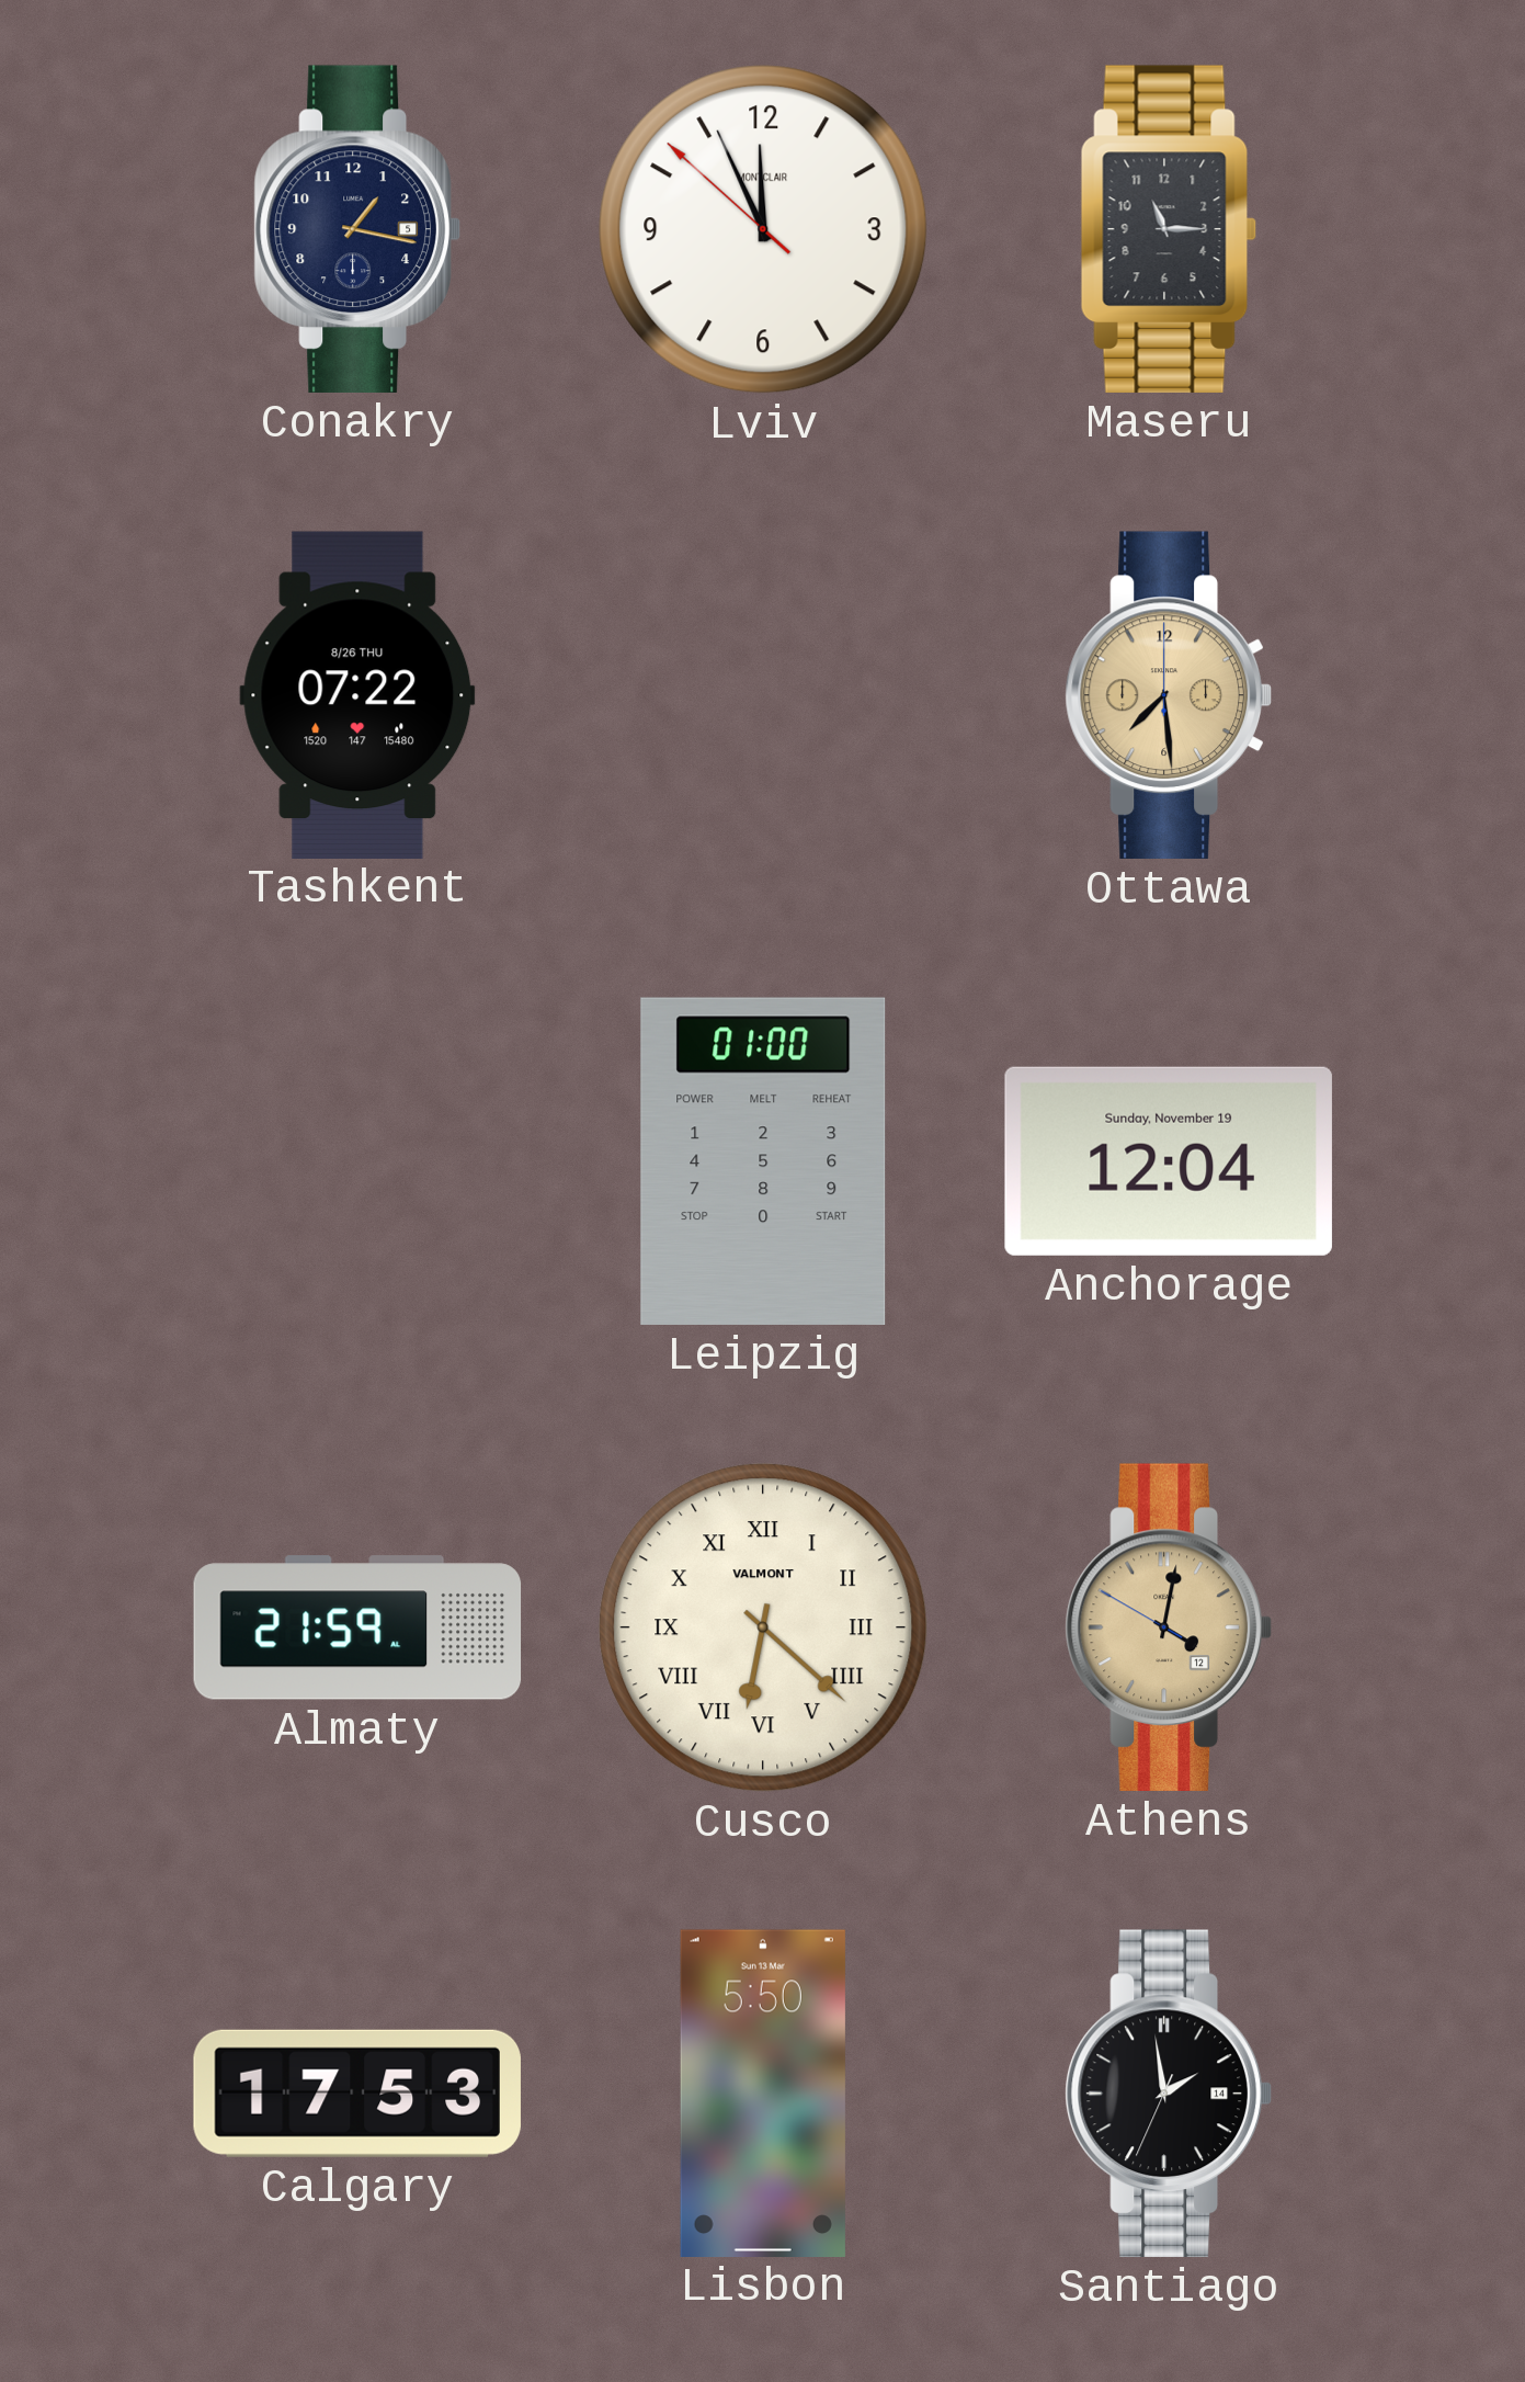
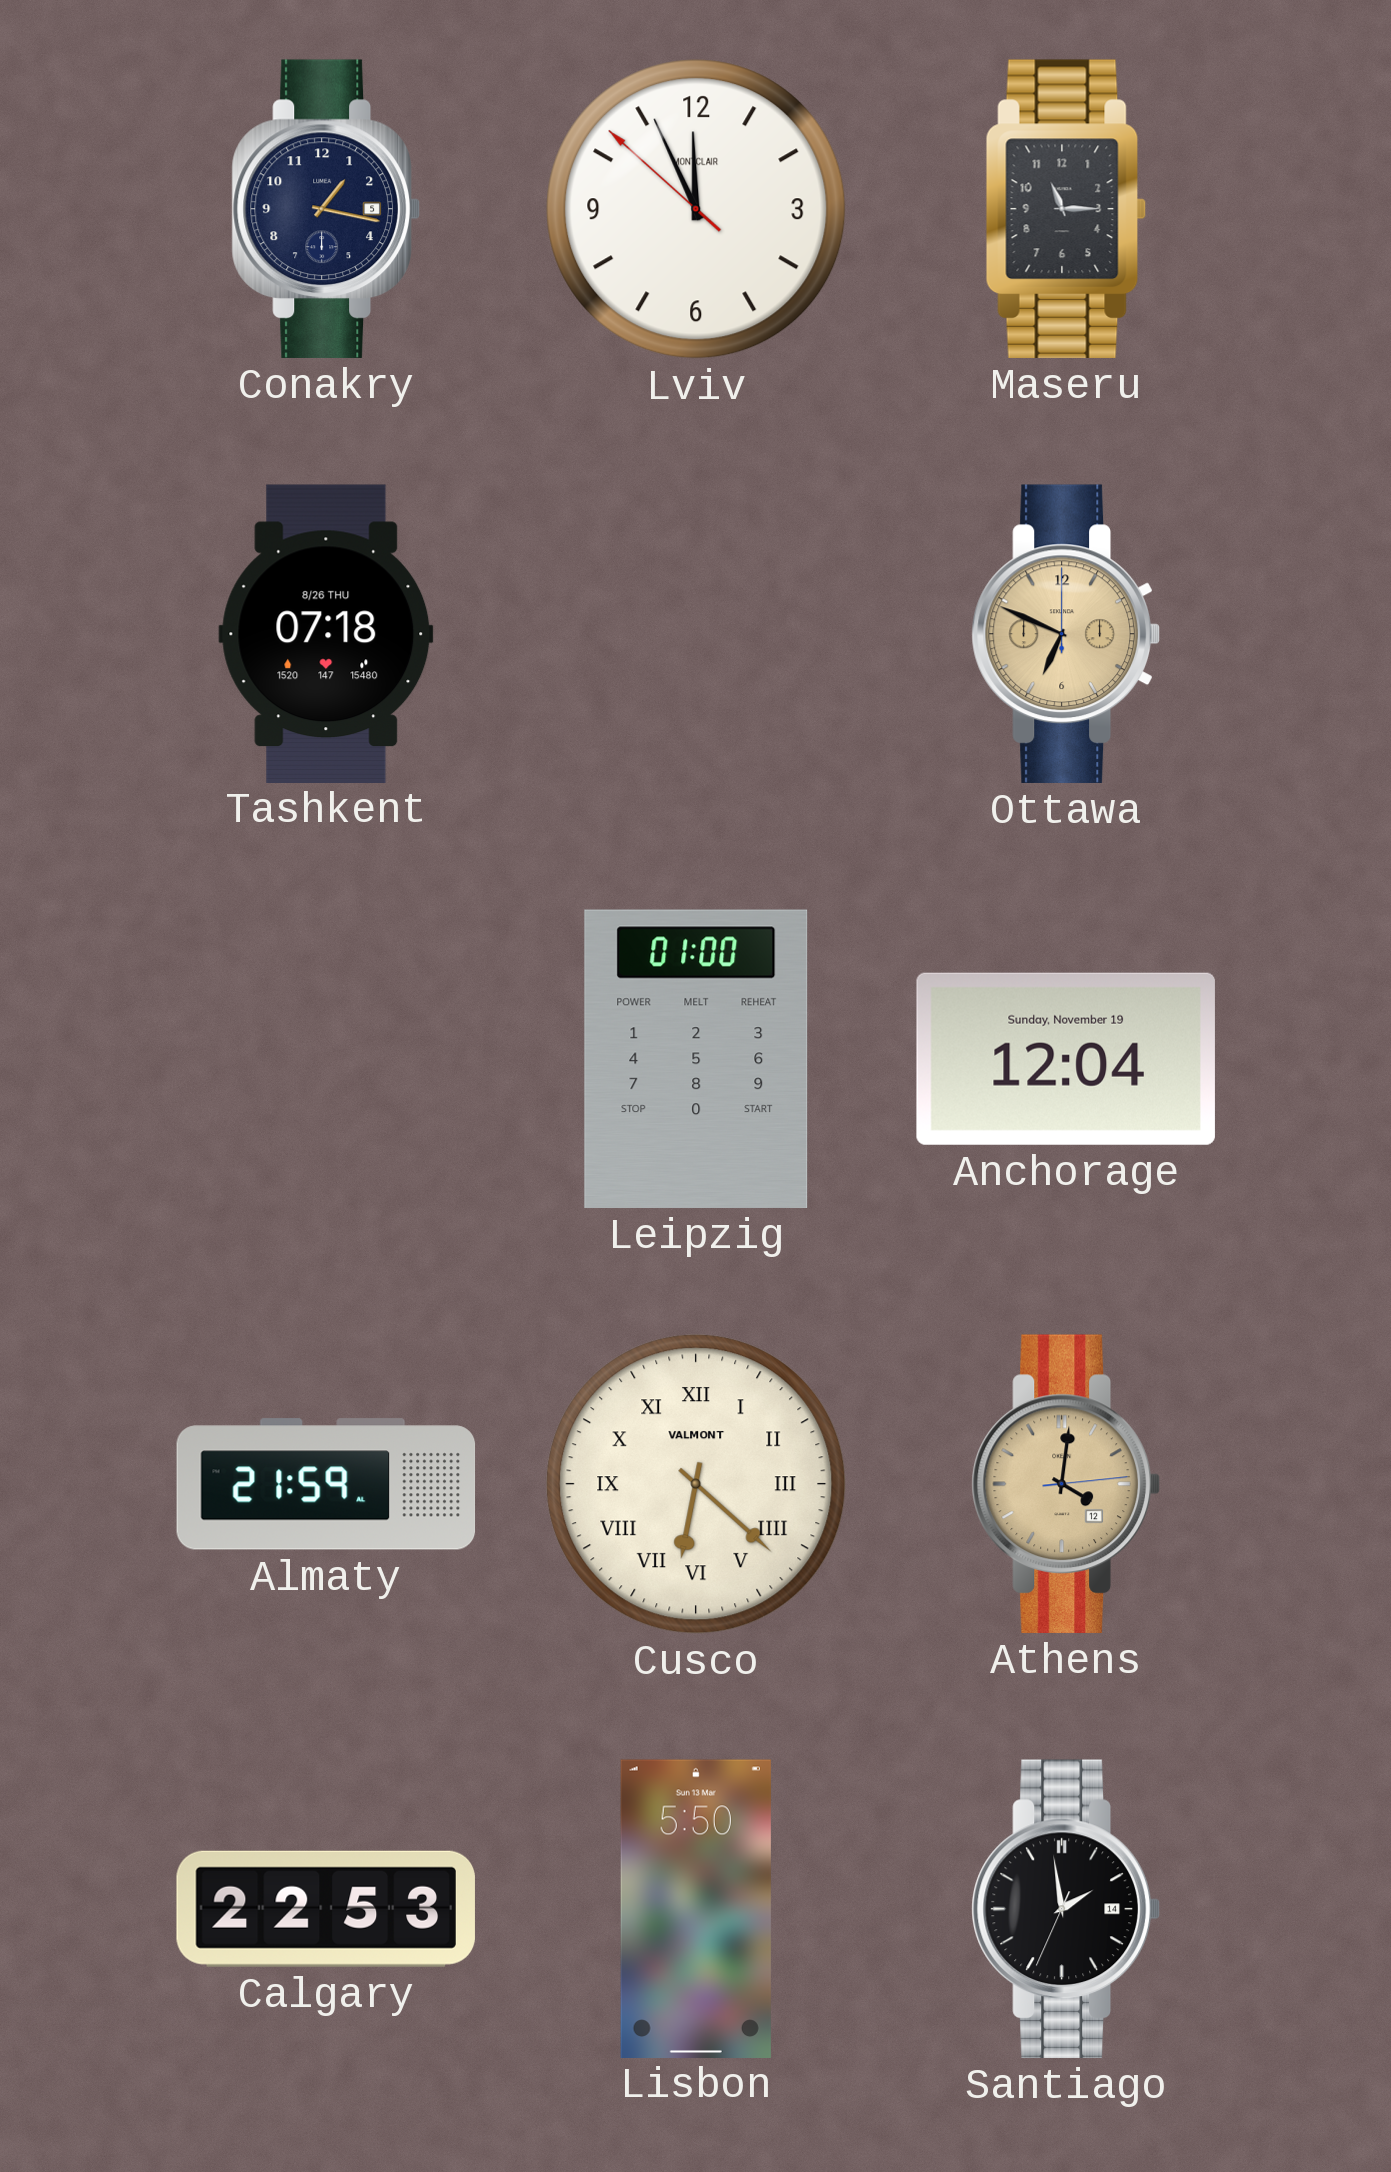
Tashkent: 07:22 -> 07:18 (326, 633)
Ottawa: 7:29 -> 6:49 (1066, 634)
Athens: 4:01:50 -> 4:01:14 (1066, 1484)
Calgary: 17:53 -> 22:53 (326, 1909)
